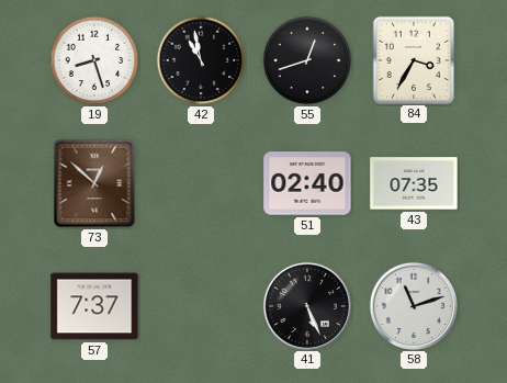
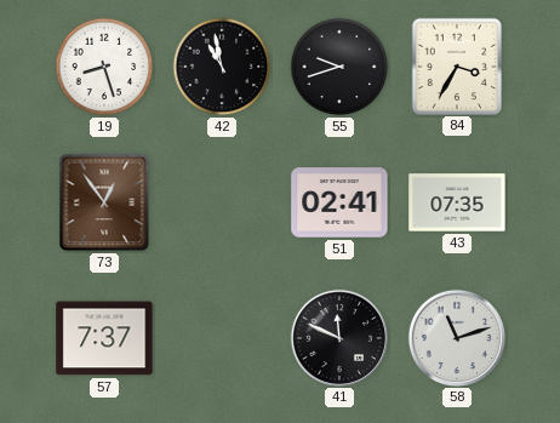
55: 12:42 -> 9:42 (339, 67)
73: 12:52 -> 12:54 (104, 202)
51: 02:40 -> 02:41 (339, 202)
41: 5:26 -> 11:49 (338, 337)
